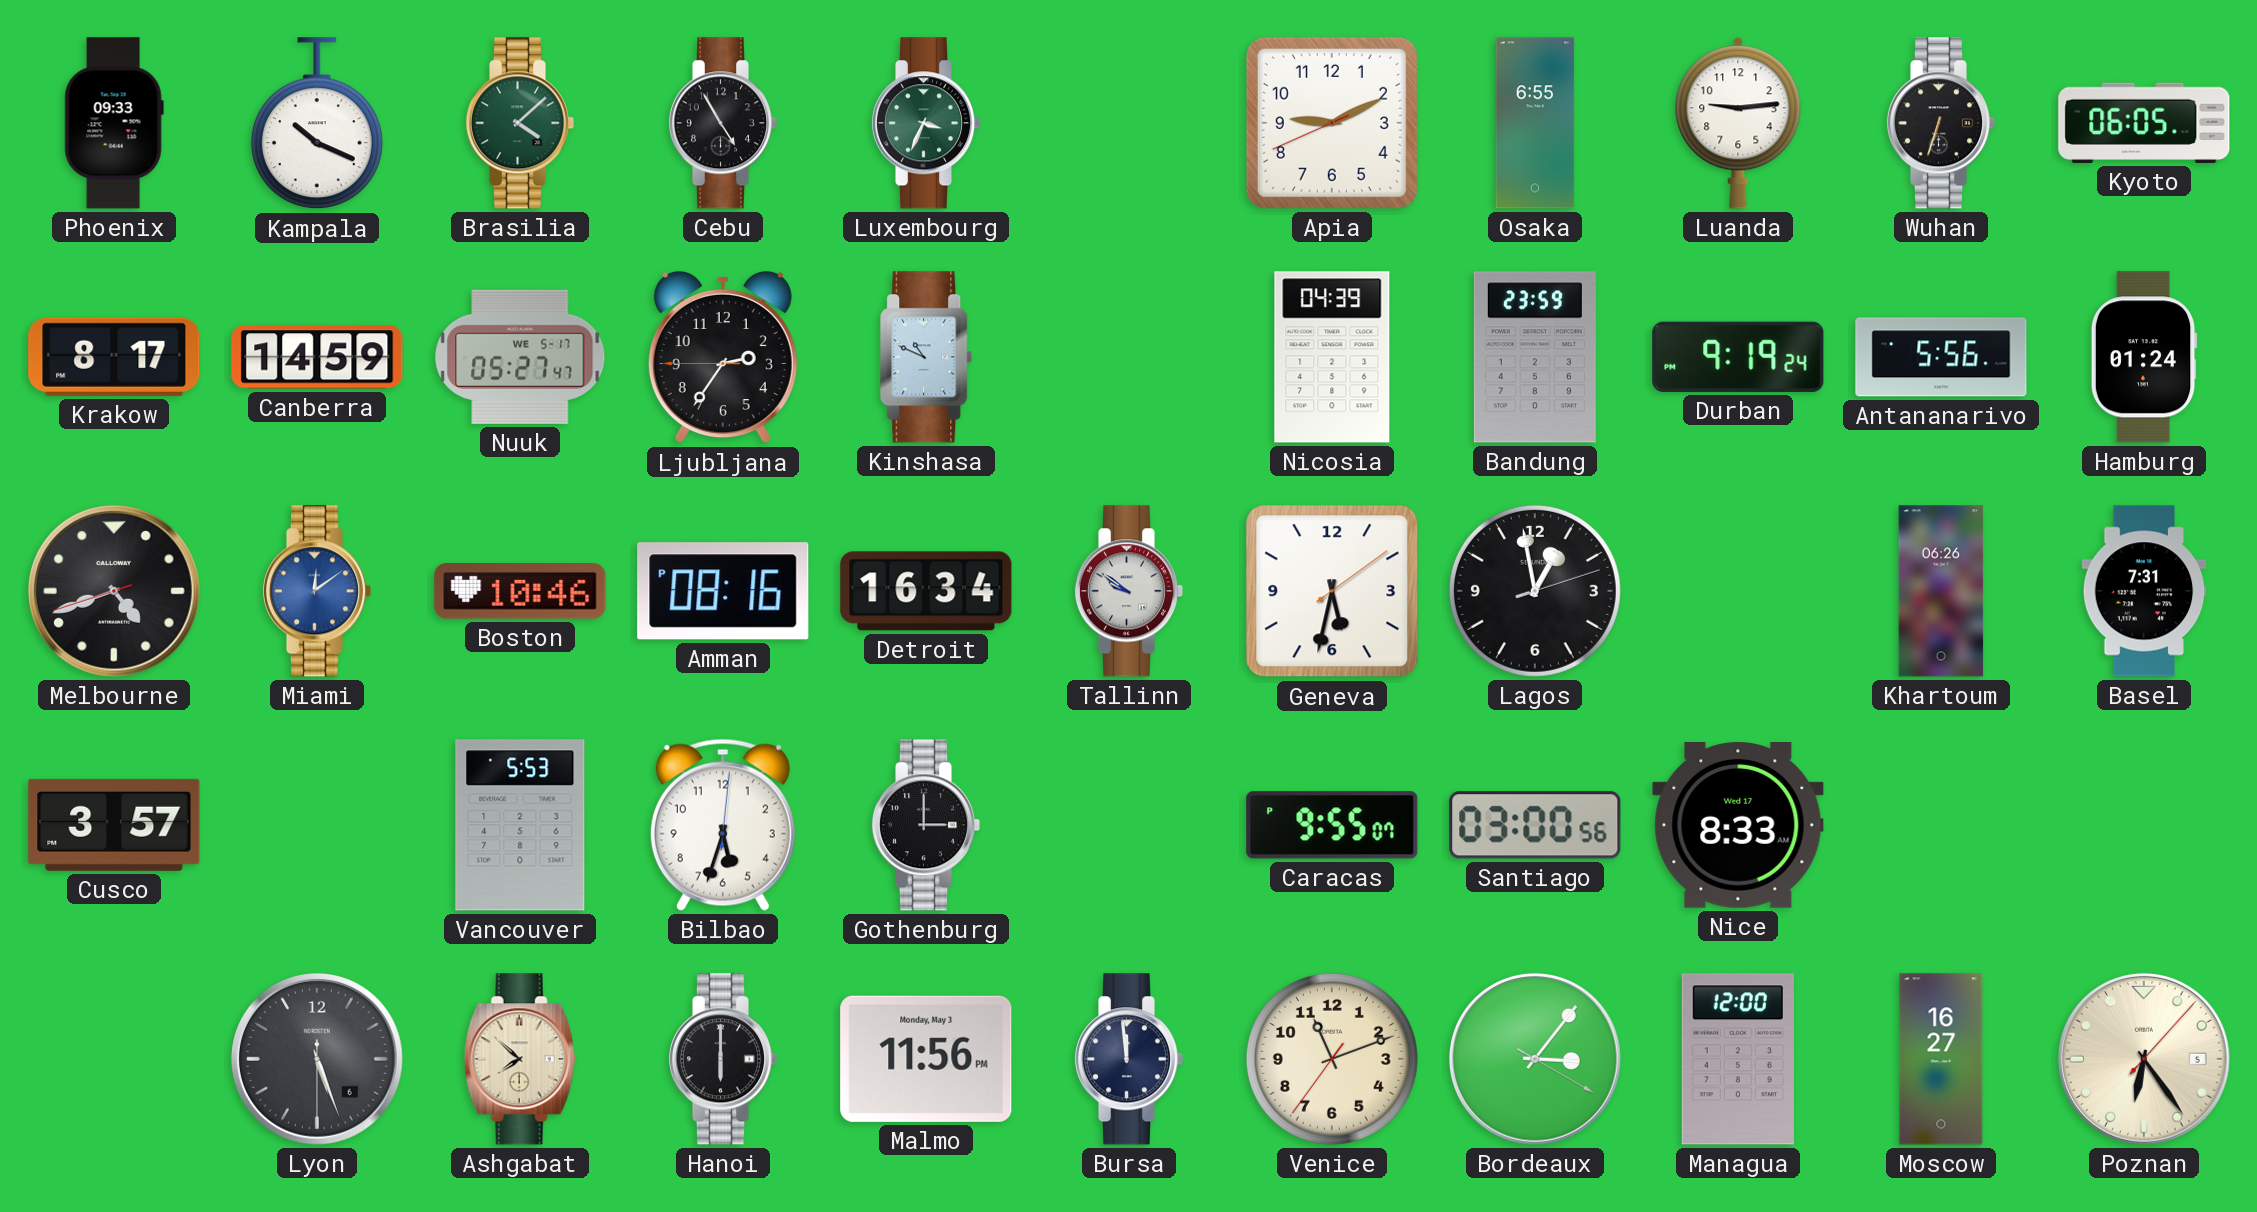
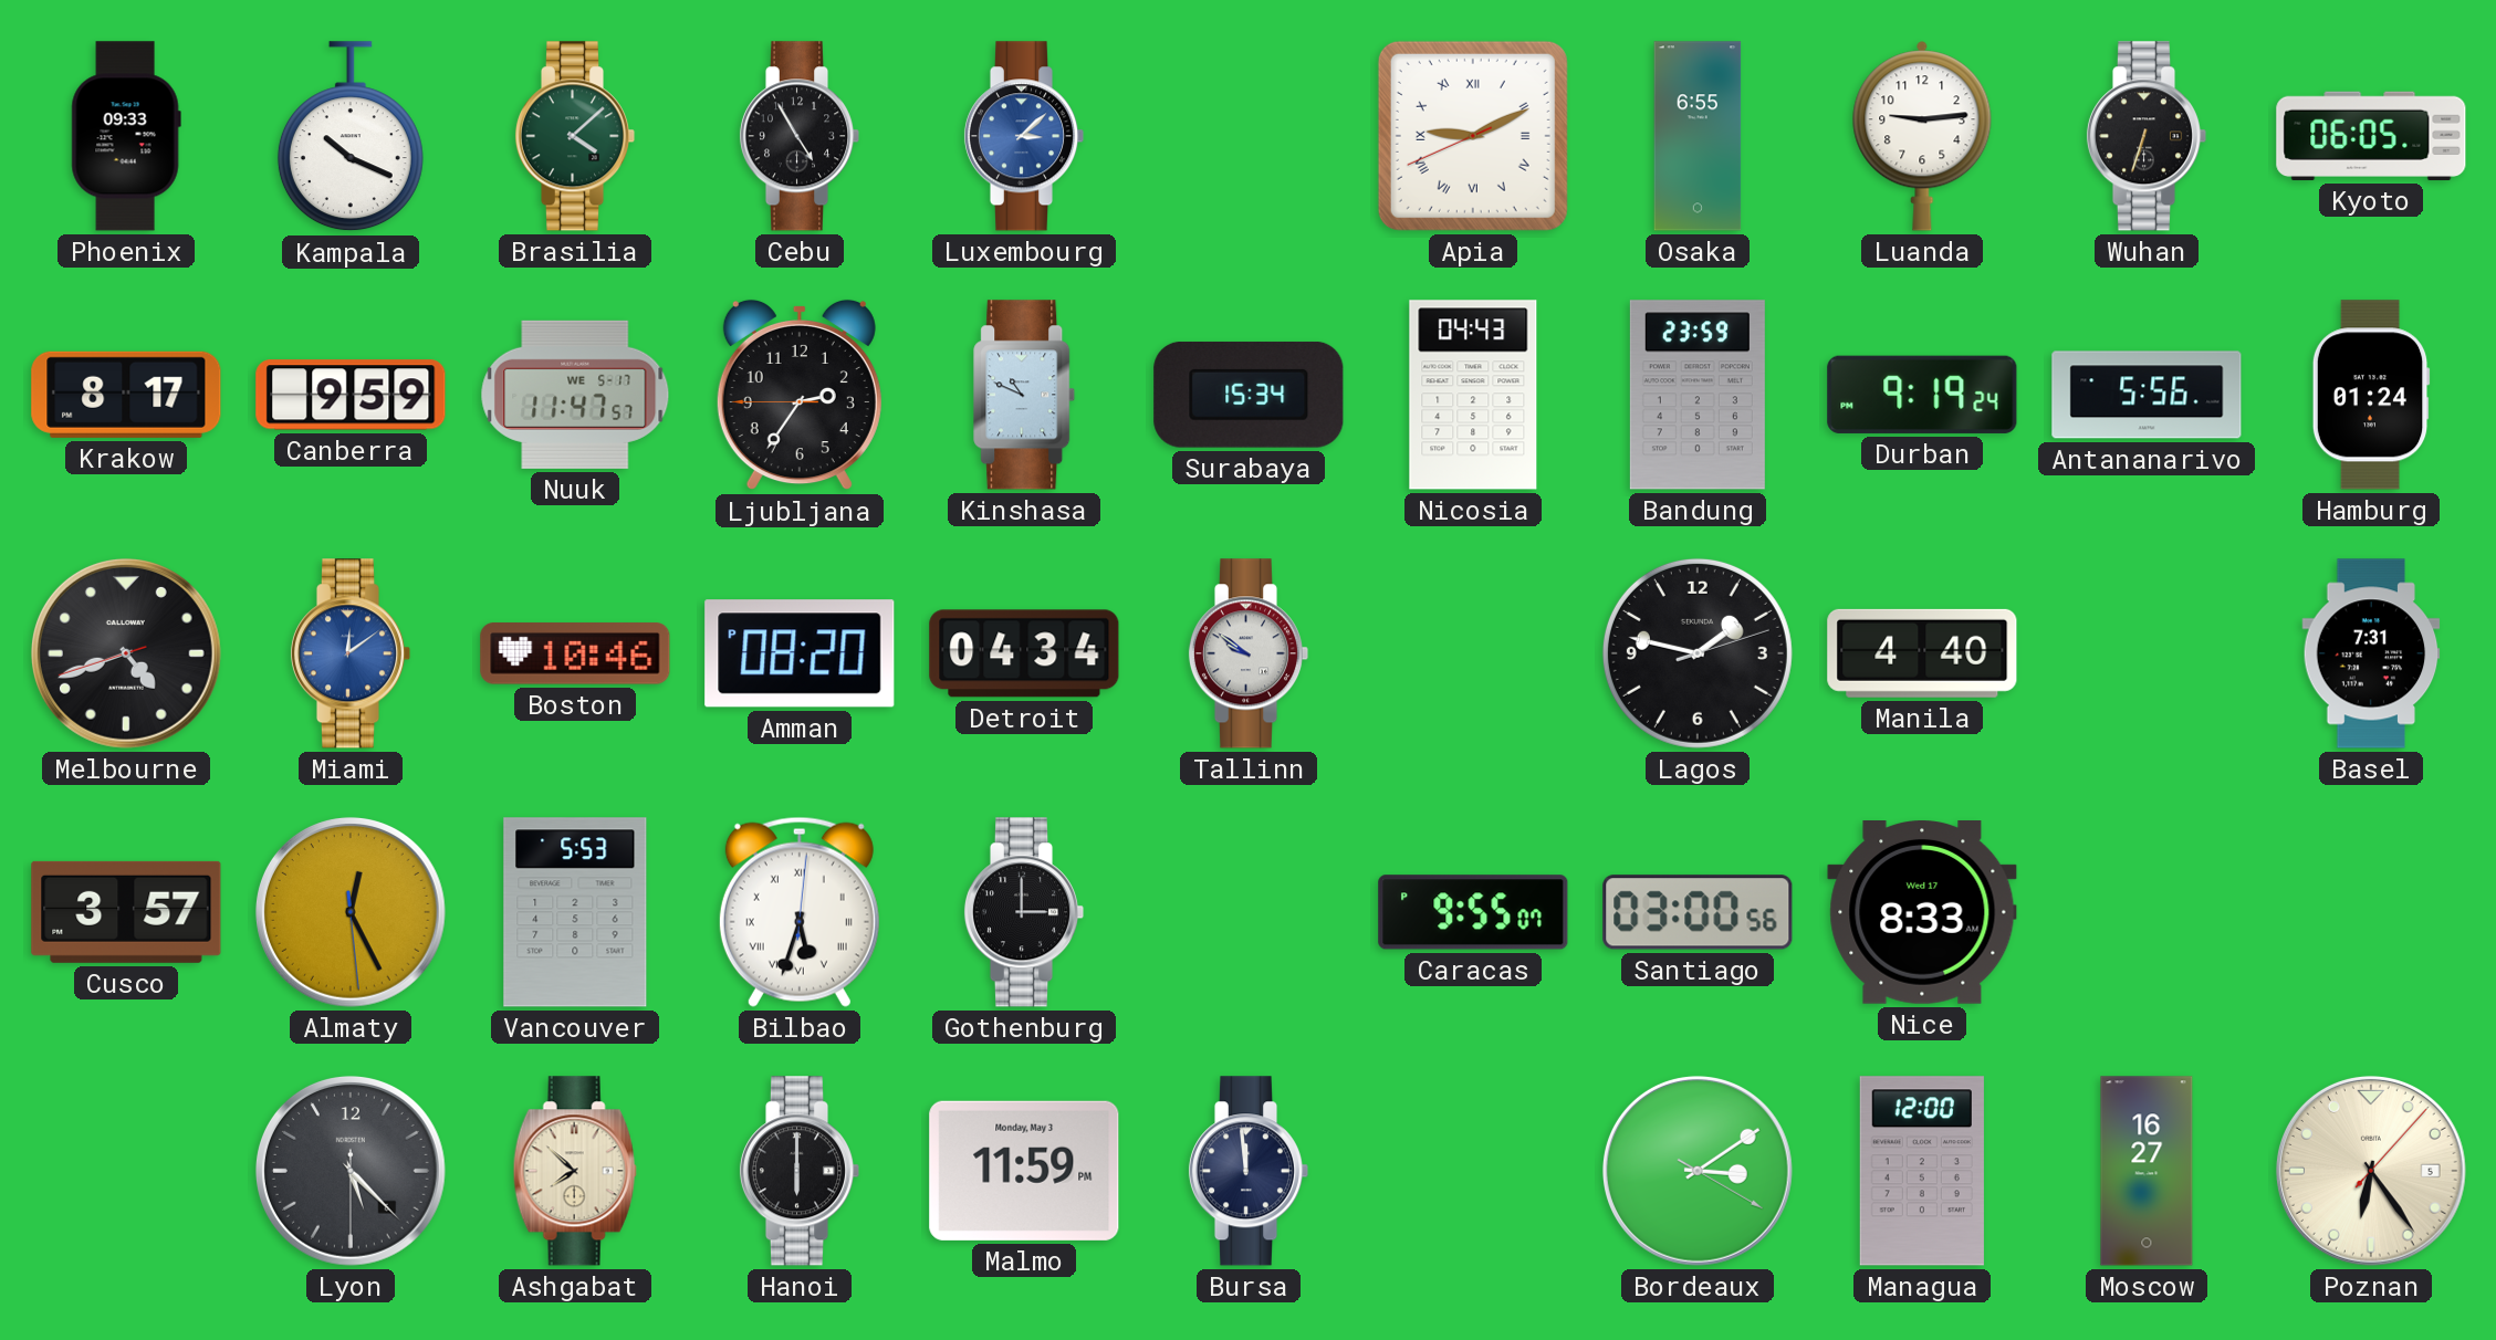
Luxembourg: 3:34 -> 3:08 (1024, 136)
Luxembourg dial: green -> blue (1024, 136)
Apia numerals: Arabic -> Roman (1473, 136)
Canberra: 14:59 -> 9:59 (351, 395)
Nuuk: 05:27 -> 11:47 (575, 395)
Surabaya: none -> 15:34 (1249, 395)
Nicosia: 04:39 -> 04:43 (1473, 395)
Amman: 08:16 -> 08:20 (800, 653)
Detroit: 16:34 -> 04:34 (1024, 653)
Geneva: 5:32 -> none (1332, 591)
Lagos: 12:58 -> 1:47 (1698, 653)
Manila: none -> 4:40 (1922, 653)
Khartoum: 06:26 -> none (1941, 591)
Almaty: none -> 12:25 (351, 912)
Bilbao numerals: Arabic -> Roman (800, 912)
Lyon: 5:26 -> 5:22 (351, 1171)
Malmo: 11:56 -> 11:59 (1024, 1171)
Venice: 11:11 -> none (1332, 1059)
Bordeaux: 3:06 -> 3:09 (1698, 1171)
